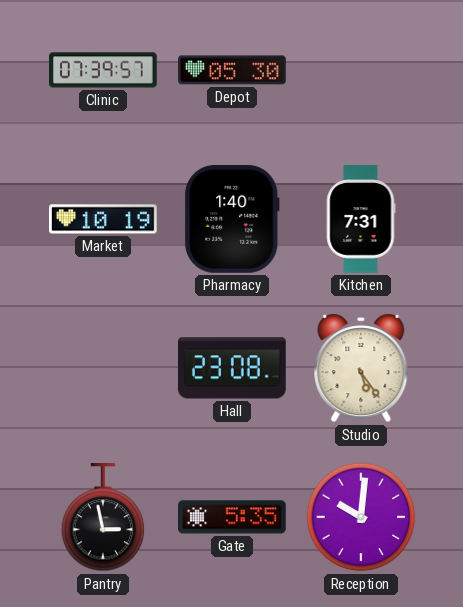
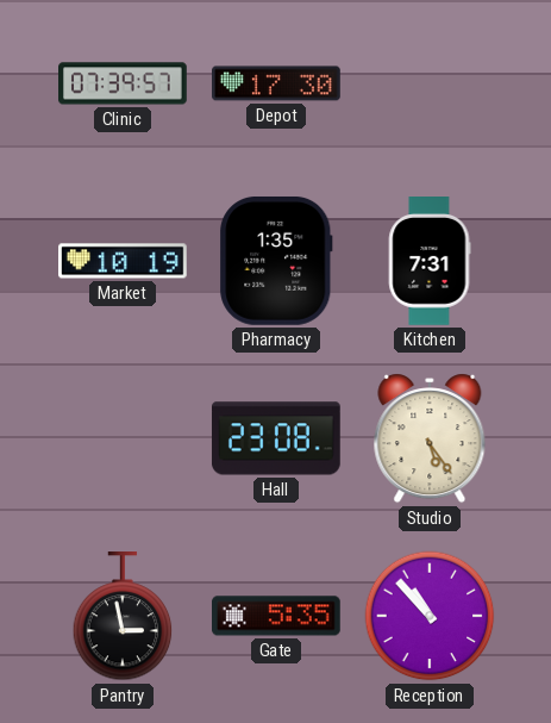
Depot: 05:30 -> 17:30 (277, 83)
Pharmacy: 1:40 -> 1:35 (276, 261)
Reception: 10:01 -> 10:53 (430, 616)
